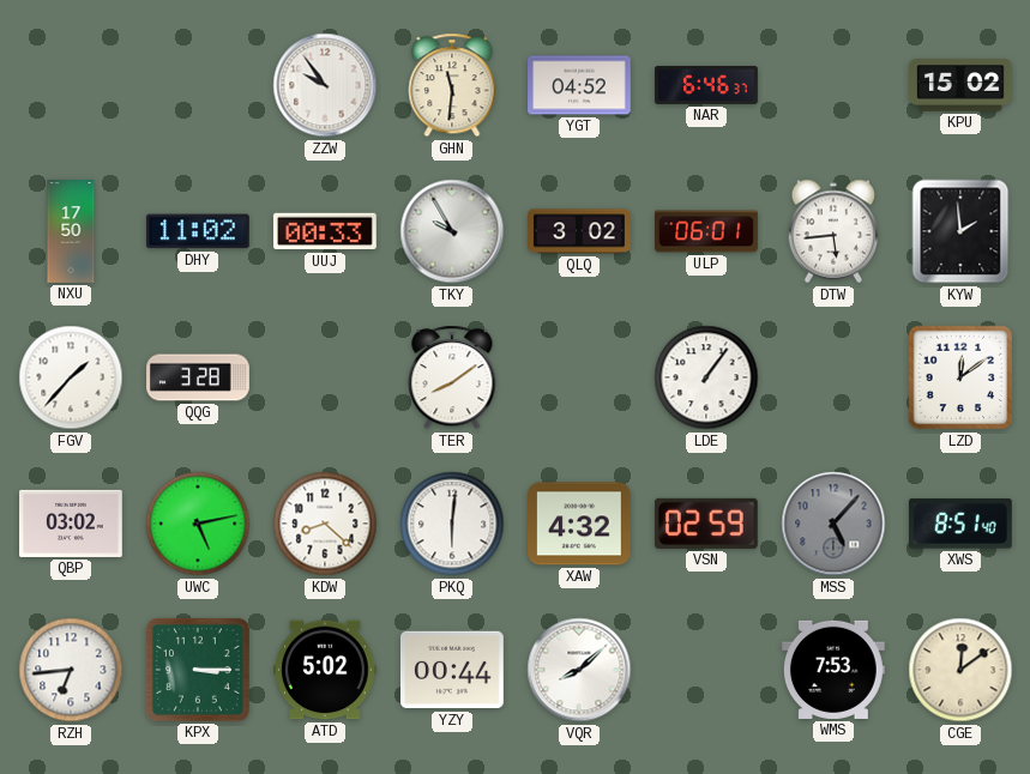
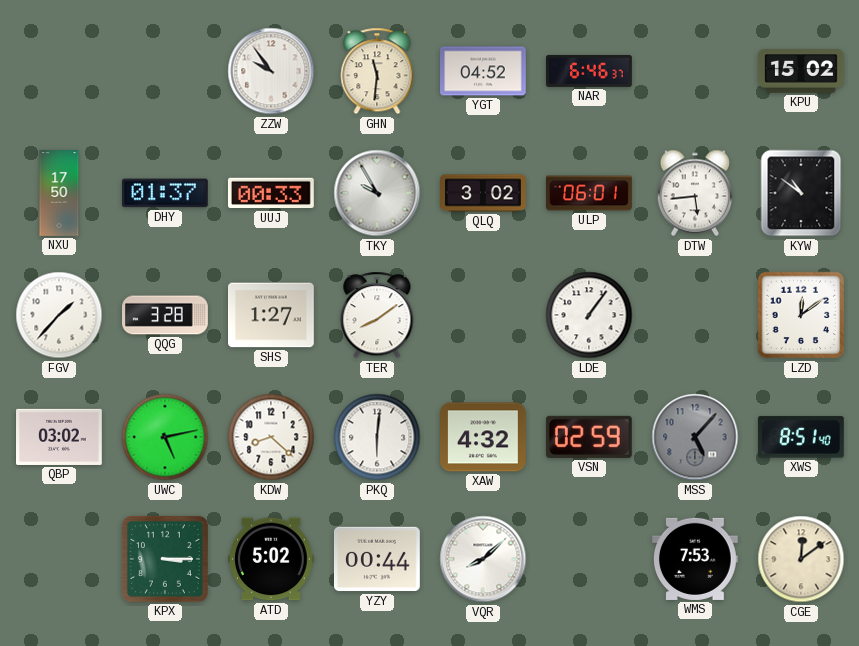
DHY: 11:02 -> 01:37 (165, 193)
KYW: 1:59 -> 10:51 (801, 193)
SHS: none -> 1:27 (272, 315)
RZH: 6:44 -> none (71, 670)
